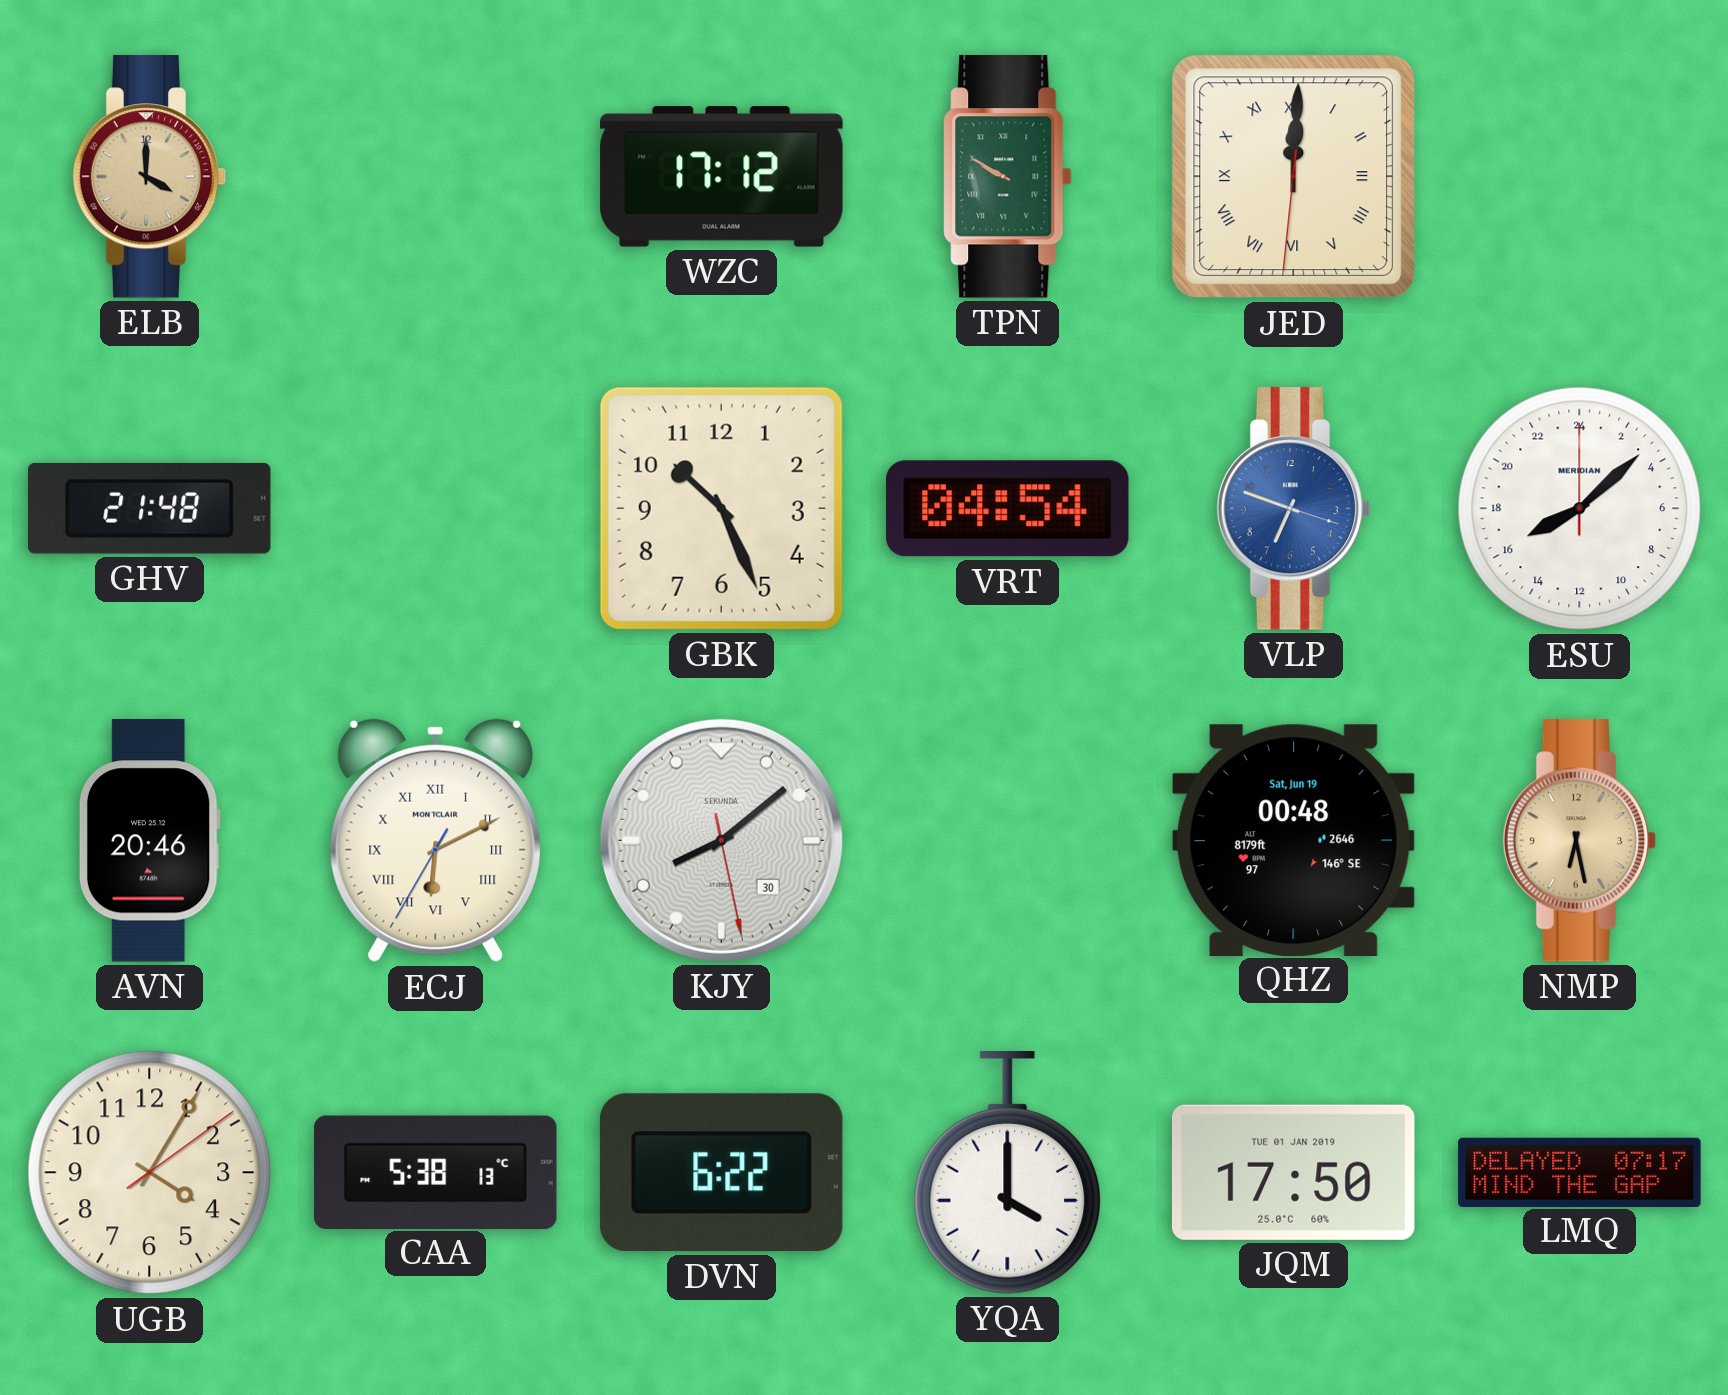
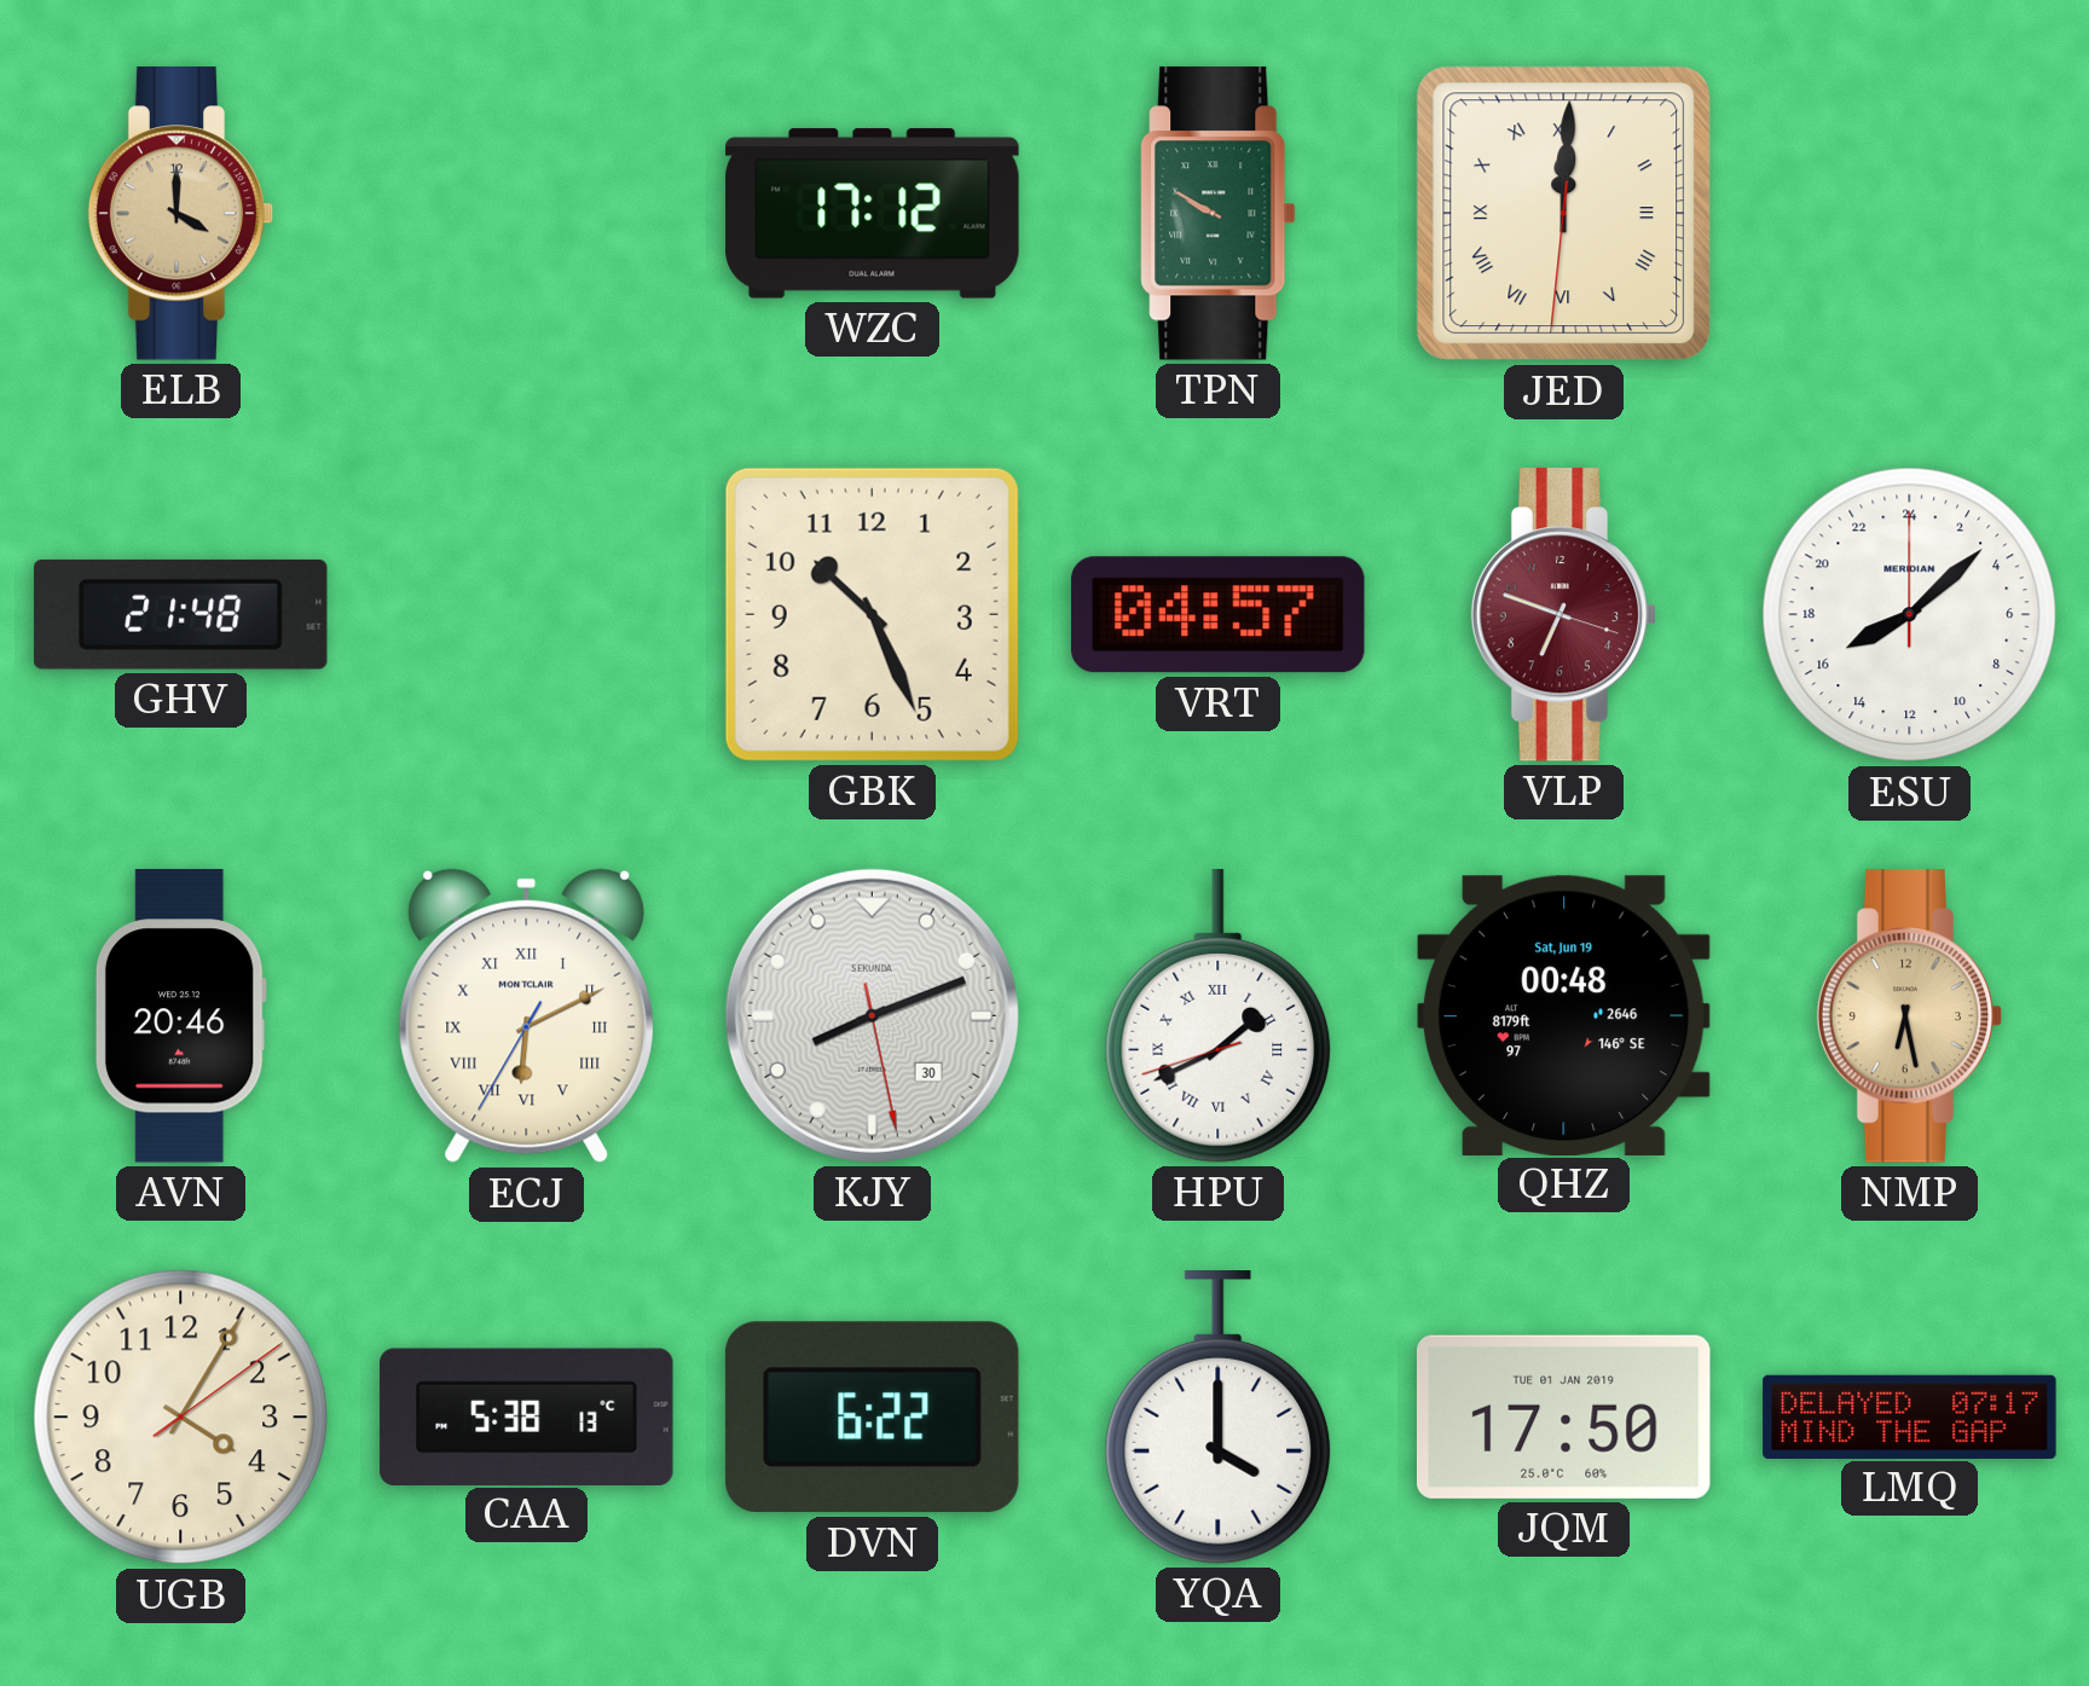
VRT: 04:54 -> 04:57 (1219, 615)
VLP dial: blue -> burgundy (1564, 615)
KJY: 8:08 -> 8:11 (872, 1015)
HPU: none -> 1:40 (1219, 1016)
